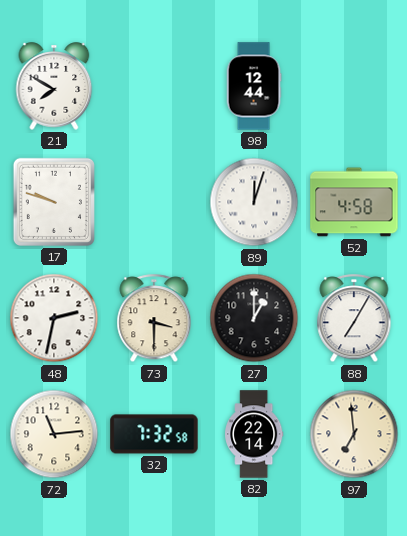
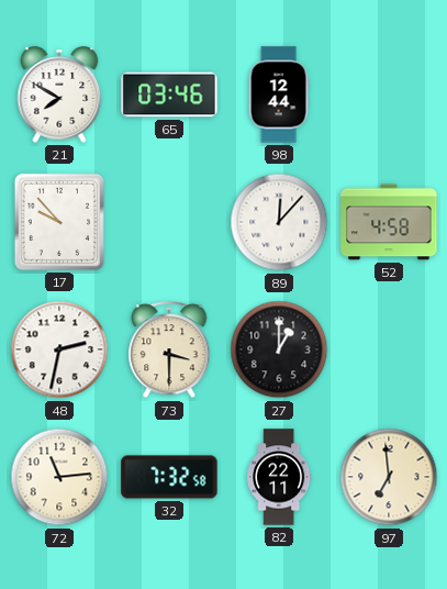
65: none -> 03:46 (169, 95)
17: 9:48 -> 9:53 (59, 222)
89: 12:03 -> 12:07 (279, 222)
88: 7:05 -> none (354, 319)
82: 22:14 -> 22:11 (279, 477)
